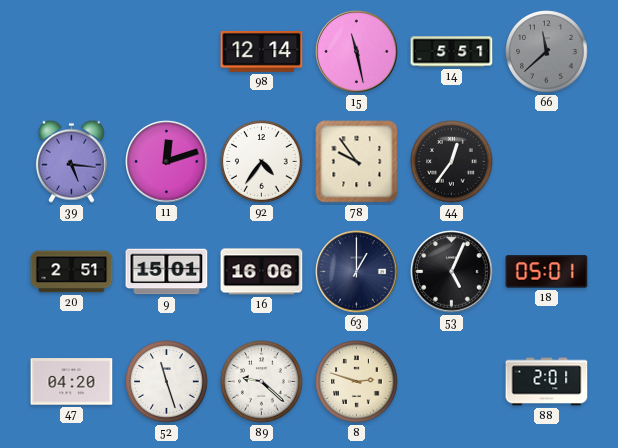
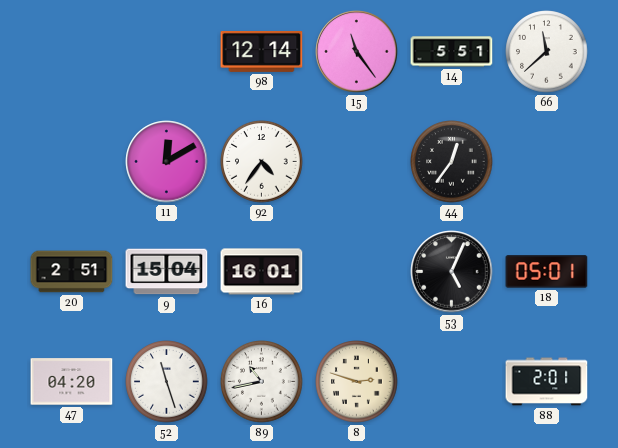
15: 11:28 -> 11:24 (357, 52)
66 dial: grey -> white (547, 52)
39: 5:16 -> none (71, 161)
11: 12:12 -> 12:10 (167, 162)
78: 9:54 -> none (357, 162)
9: 15:01 -> 15:04 (167, 272)
16: 16:06 -> 16:01 (262, 272)
63: 1:00 -> none (357, 272)
89: 9:22 -> 10:43 (262, 382)
